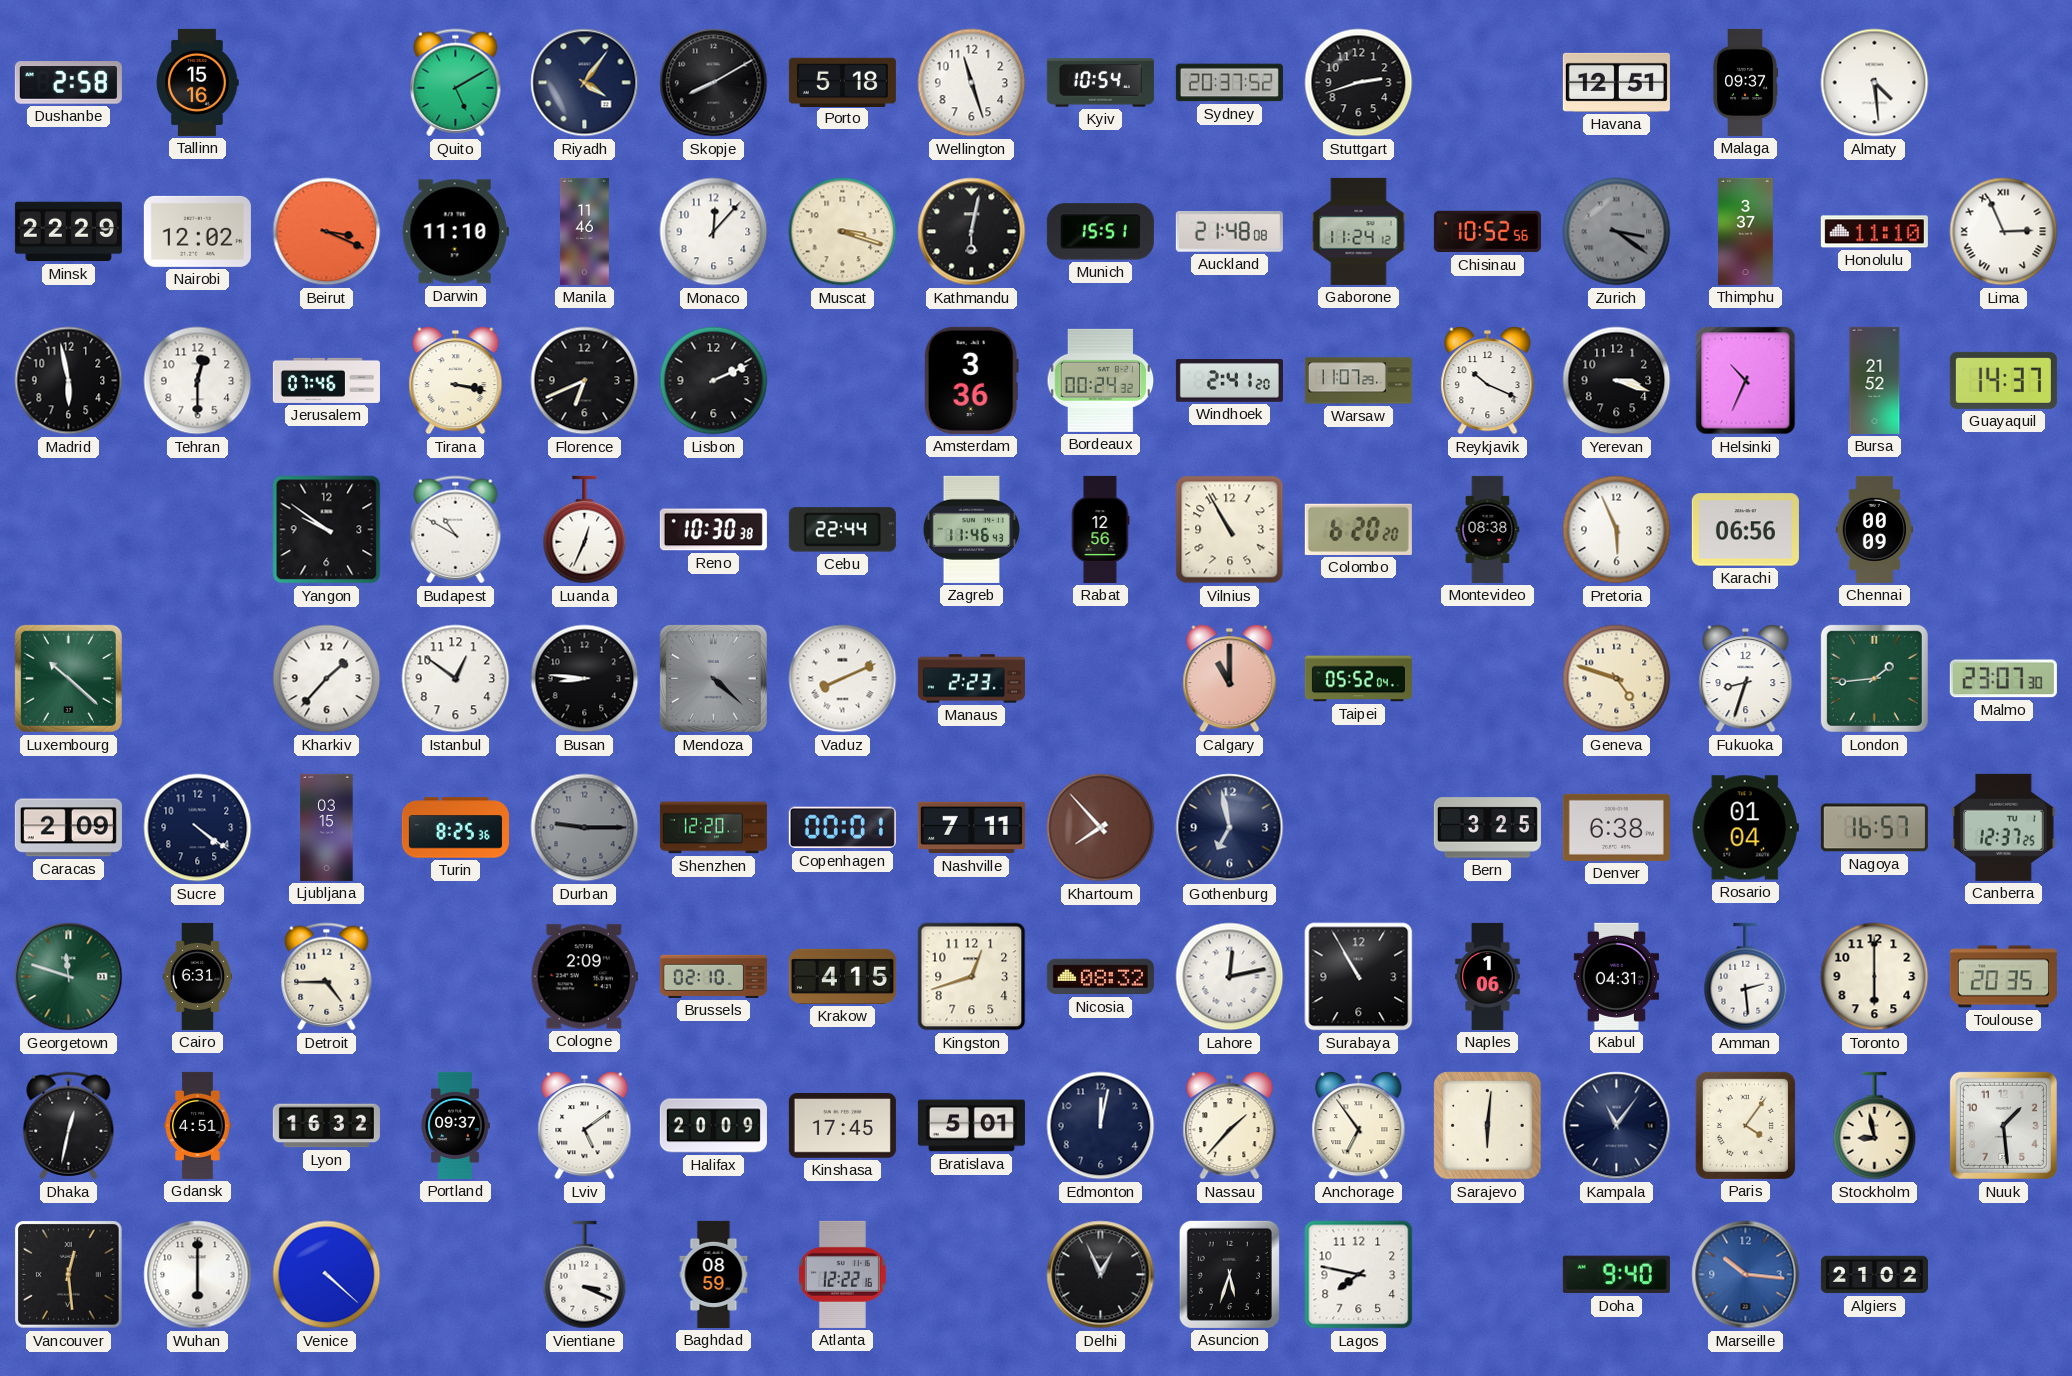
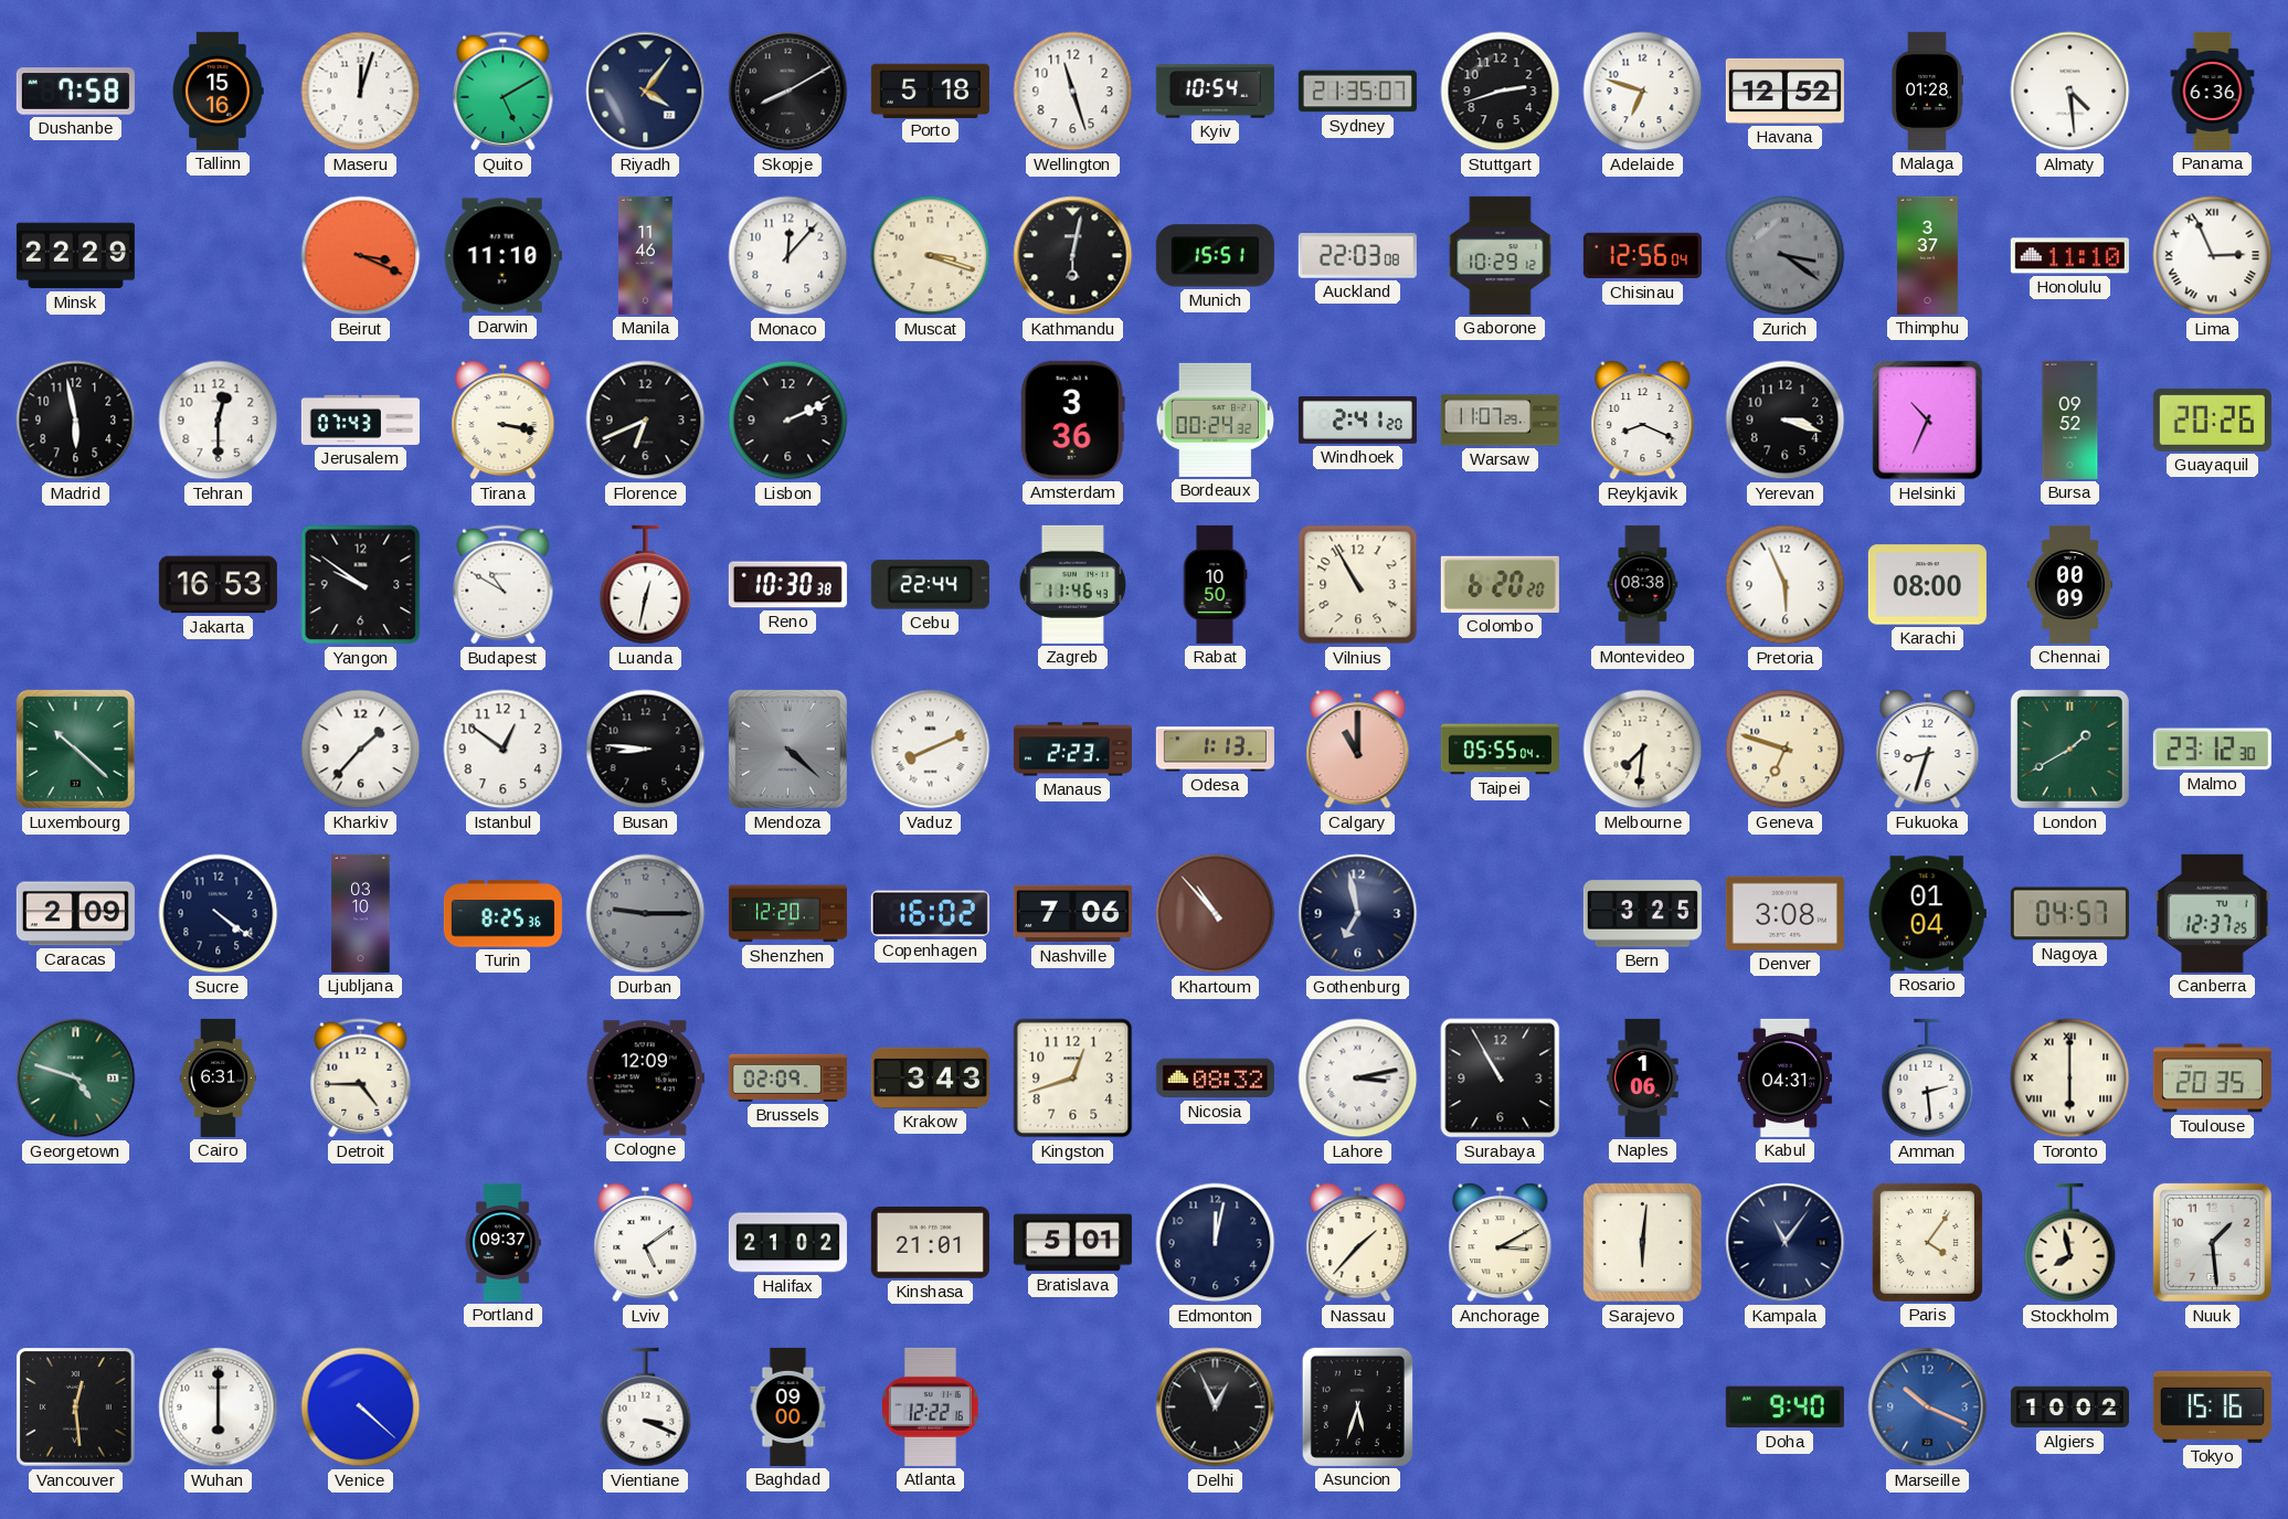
Dushanbe: 2:58 -> 7:58 (75, 92)
Maseru: none -> 12:03 (361, 92)
Sydney: 20:37 -> 21:35 (1357, 92)
Adelaide: none -> 6:48 (1643, 92)
Havana: 12:51 -> 12:52 (1784, 91)
Malaga: 09:37 -> 01:28 (1927, 91)
Panama: none -> 6:36 (2213, 91)
Nairobi: 12:02 -> none (197, 231)
Auckland: 21:48 -> 22:03 (1357, 256)
Gaborone: 11:24 -> 10:29 (1501, 255)
Chisinau: 10:52 -> 12:56 (1642, 256)
Jerusalem: 07:46 -> 07:43 (360, 419)
Reykjavik: 10:19 -> 8:19 (1643, 421)
Bursa: 21:52 -> 09:52 (2070, 419)
Guayaquil: 14:37 -> 20:26 (2212, 419)
Jakarta: none -> 16:53 (218, 585)
Luanda: 12:34 -> 12:32 (646, 585)
Rabat: 12:56 -> 10:50 (1215, 584)
Karachi: 06:56 -> 08:00 (1927, 585)
Odesa: none -> 1:13 (1215, 750)
Taipei: 05:52 -> 05:55 (1500, 750)
Melbourne: none -> 7:31 (1643, 750)
Geneva: 4:48 -> 6:48 (1786, 750)
London: 1:44 -> 1:40 (2069, 748)
Malmo: 23:07 -> 23:12 (2212, 750)
Ljubljana: 03:15 -> 03:10 (361, 913)
Copenhagen: 00:01 -> 16:02 (930, 914)
Nashville: 7:11 -> 7:06 (1072, 914)
Khartoum: 7:53 -> 10:53 (1216, 914)
Denver: 6:38 -> 3:08 (1784, 913)
Nagoya: 16:57 -> 04:57 (2069, 914)
Georgetown: 11:48 -> 4:48 (76, 1079)
Cologne: 2:09 -> 12:09 (645, 1079)
Brussels: 02:10 -> 02:09 (787, 1077)
Krakow: 4:15 -> 3:43 (930, 1077)
Lahore: 12:13 -> 3:13 (1358, 1079)
Toronto numerals: Arabic -> Roman (2070, 1079)
Dhaka: 12:32 -> none (69, 1126)
Gdansk: 4:51 -> none (198, 1125)
Lyon: 16:32 -> none (326, 1126)
Halifax: 20:09 -> 21:02 (787, 1243)
Kinshasa: 17:45 -> 21:01 (930, 1243)
Anchorage: 6:54 -> 3:10 (1501, 1243)
Stockholm: 8:58 -> 7:58 (2070, 1243)
Baghdad: 08:59 -> 09:00 (788, 1406)
Lagos: 7:47 -> none (1359, 1275)
Marseille: 10:16 -> 10:19 (1928, 1408)
Algiers: 21:02 -> 10:02 (2069, 1408)
Tokyo: none -> 15:16 (2212, 1406)
